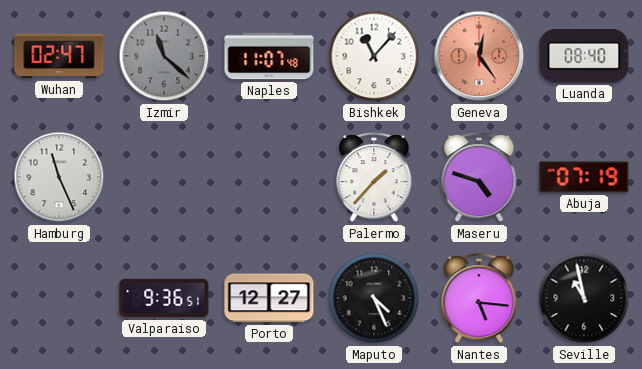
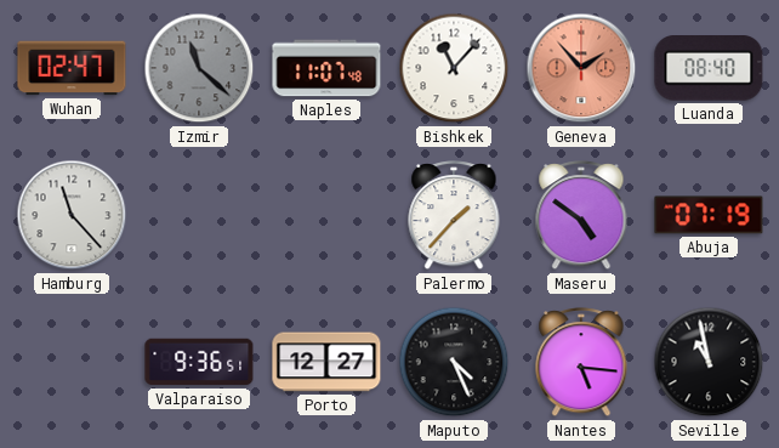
Geneva: 12:24 -> 1:53 (581, 68)
Hamburg: 11:26 -> 11:23 (72, 215)
Maseru: 4:48 -> 4:51 (581, 216)
